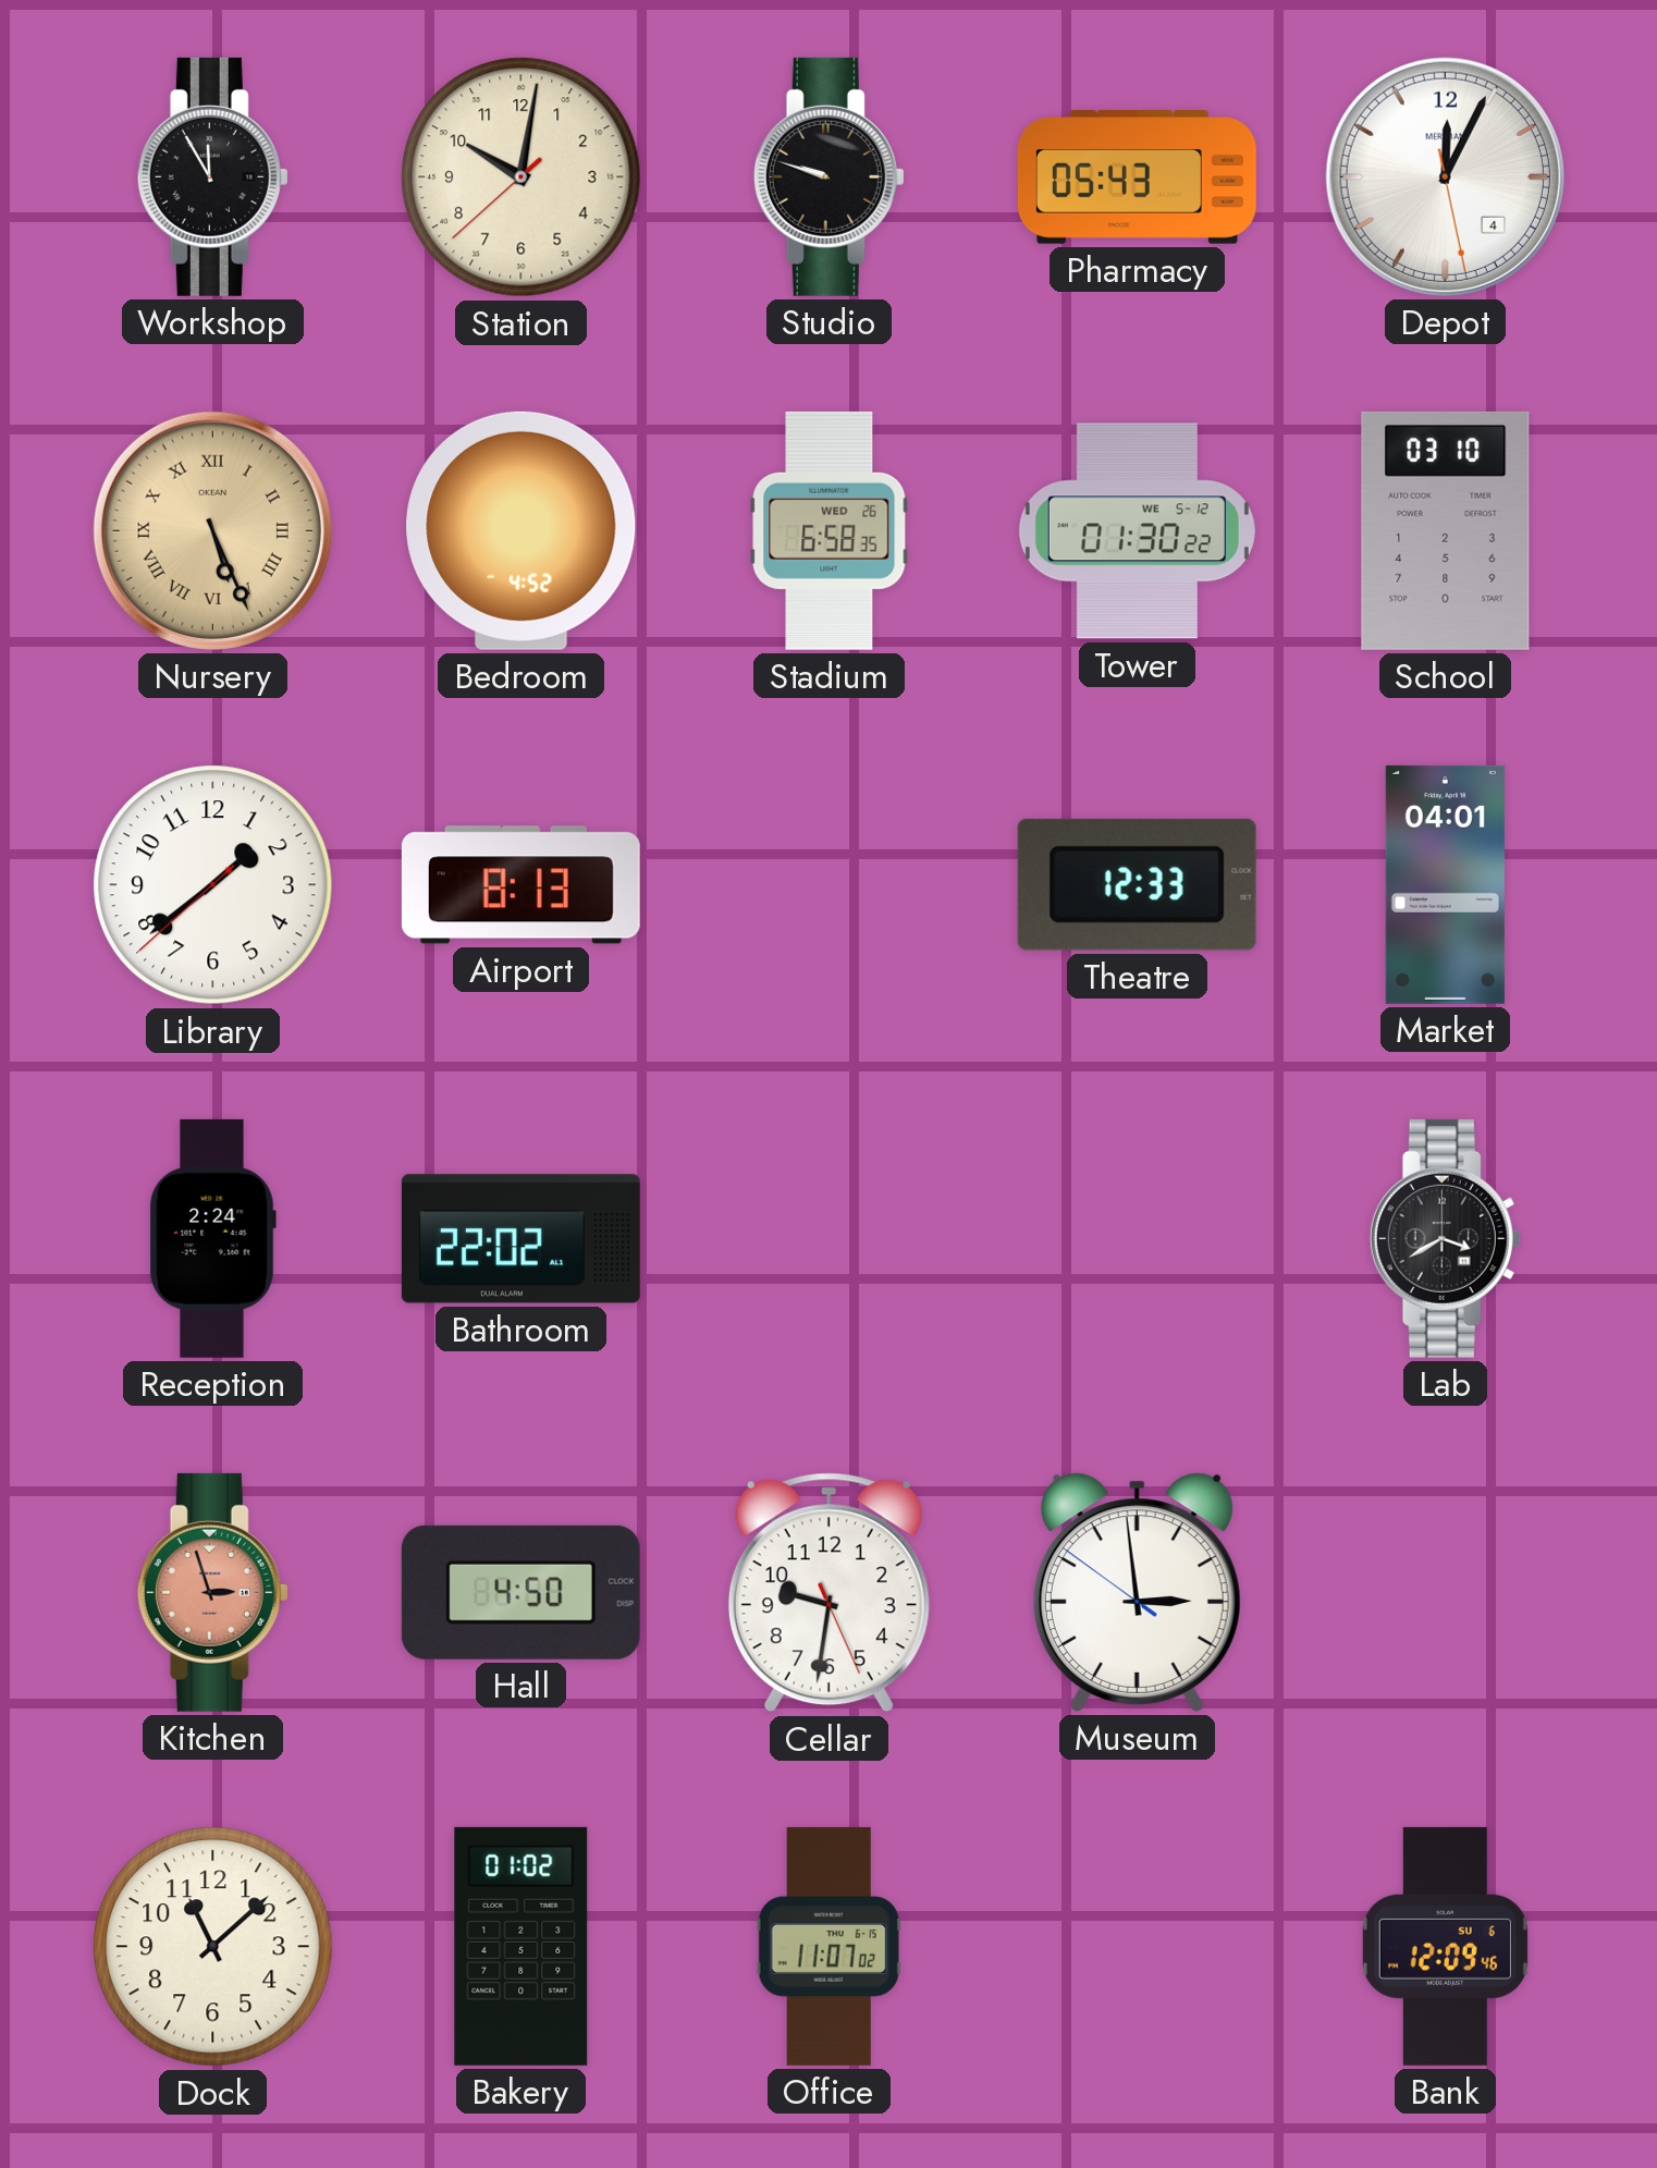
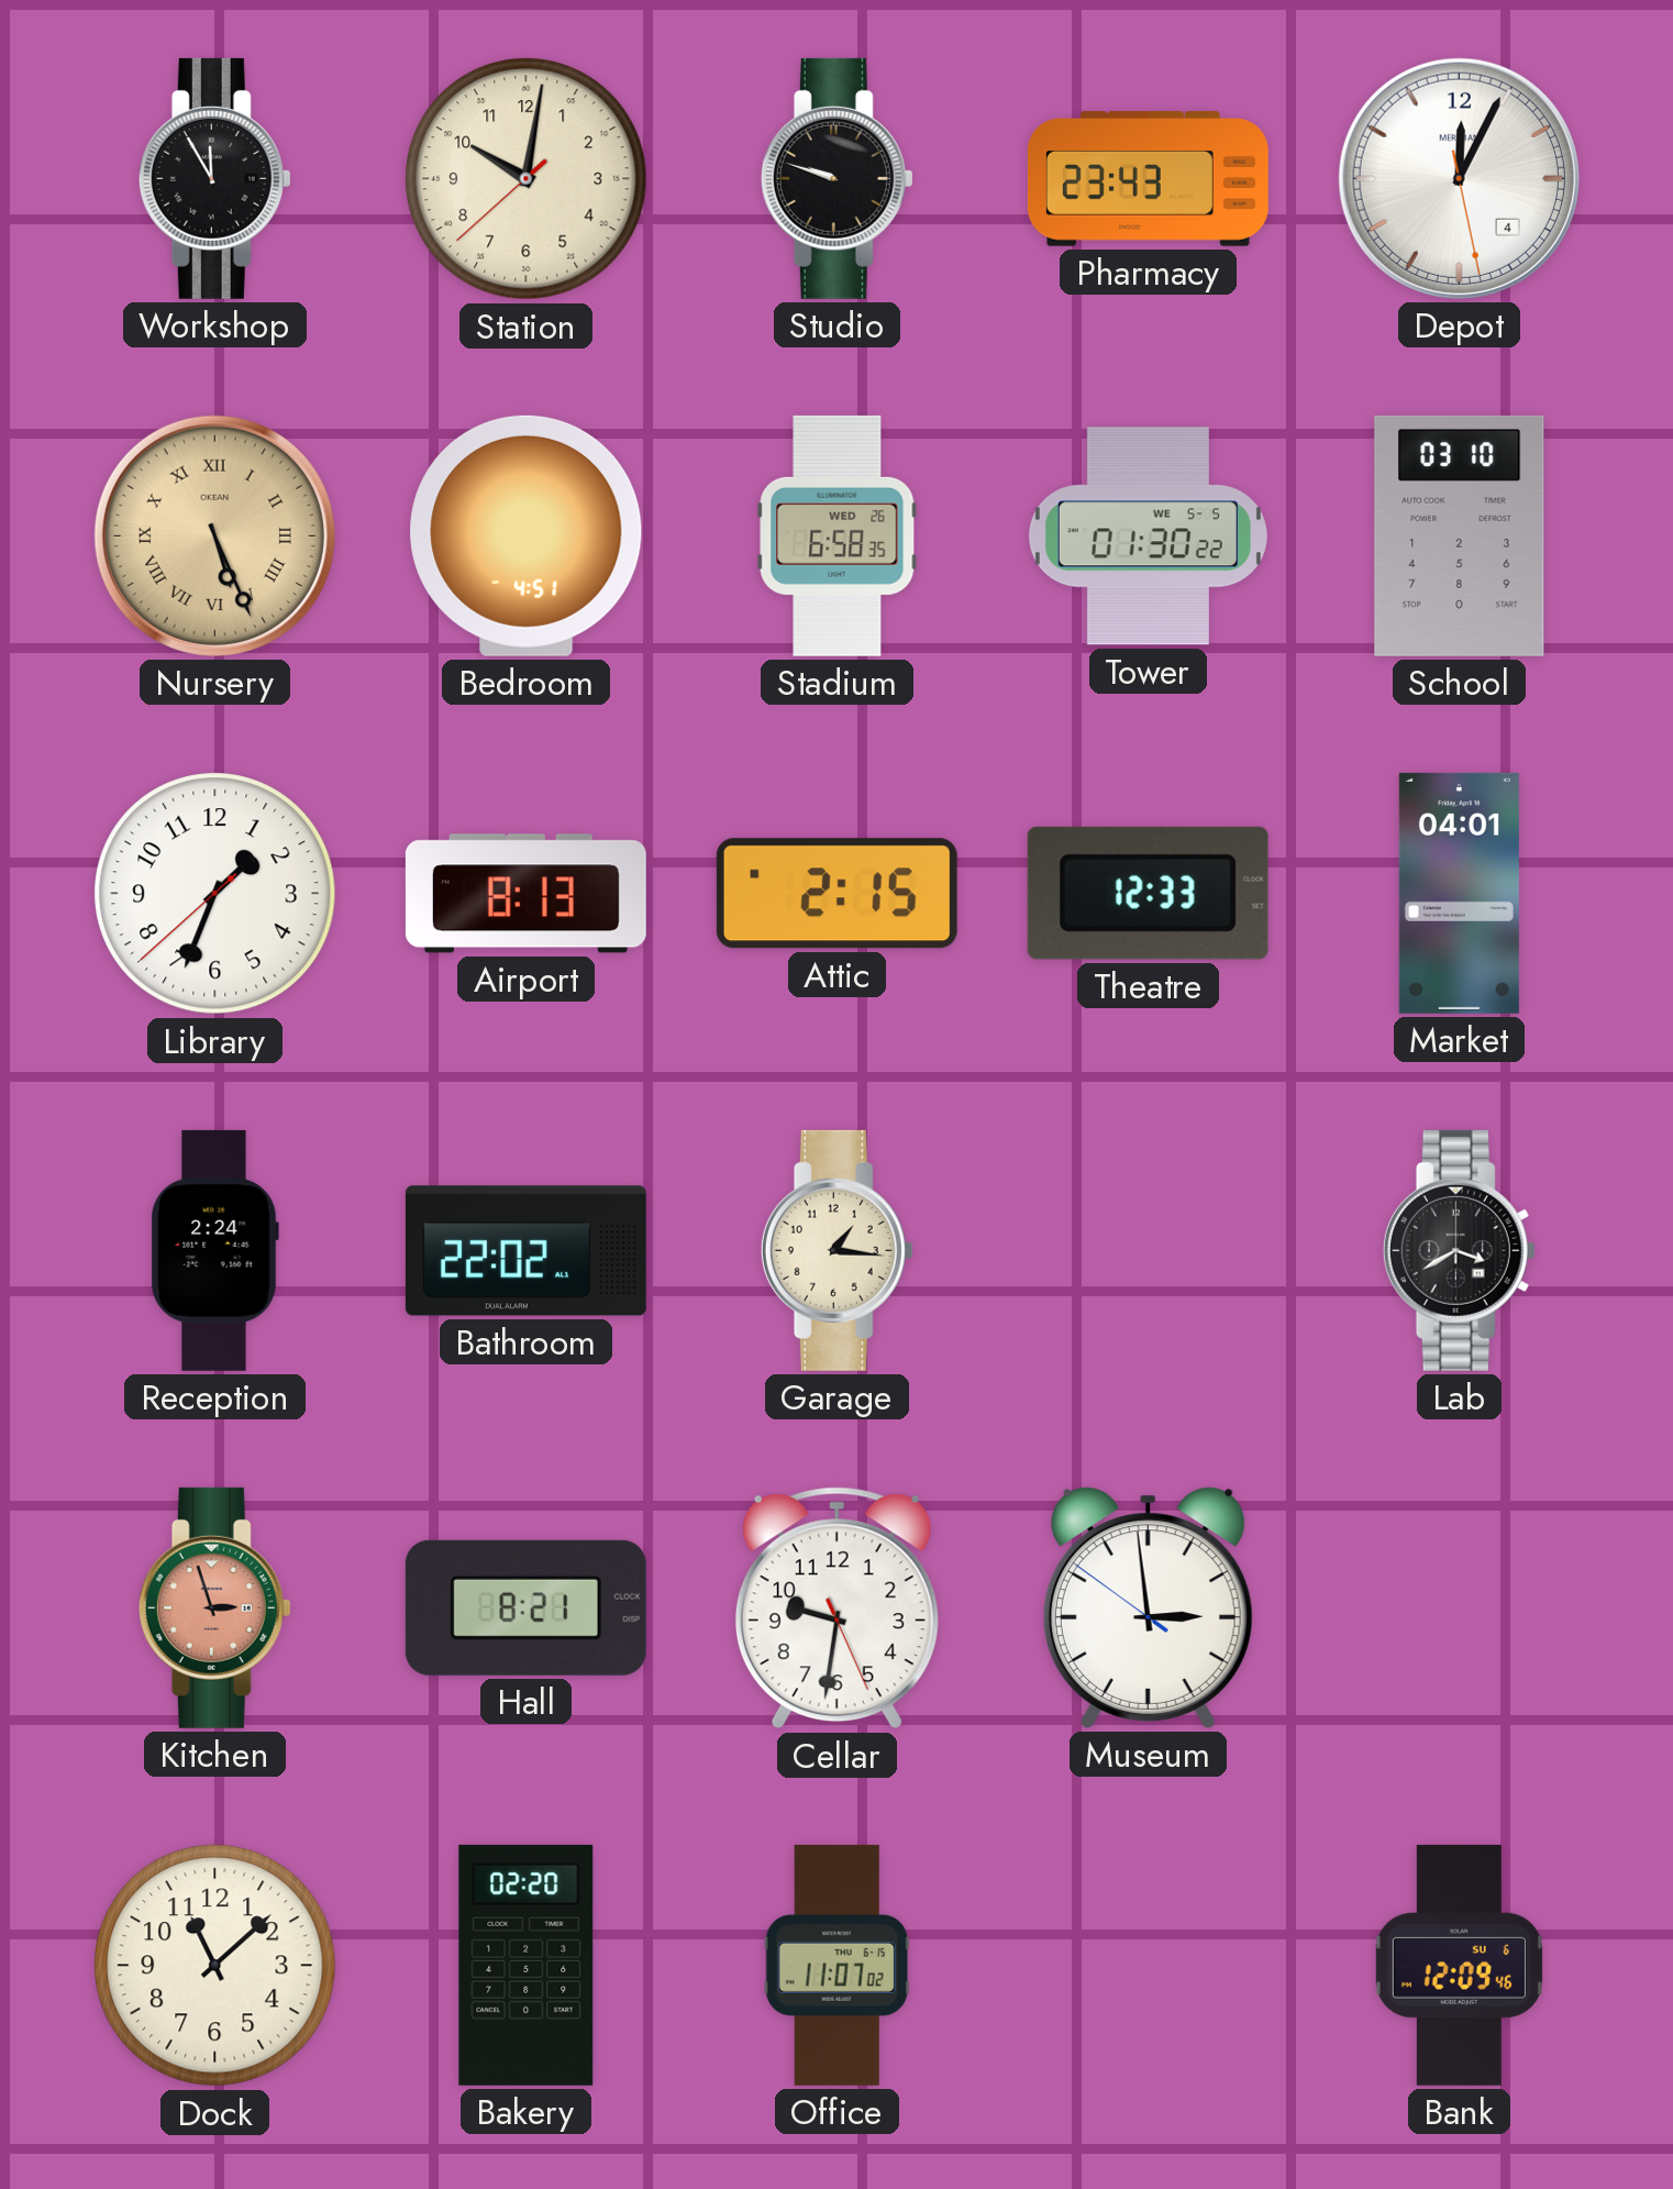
Pharmacy: 05:43 -> 23:43 (1148, 179)
Bedroom: 4:52 -> 4:51 (527, 535)
Tower date: WE 5-12 -> WE 5-5 (1148, 537)
Library: 1:38 -> 1:33 (215, 894)
Attic: none -> 2:15 (836, 894)
Garage: none -> 1:16 (836, 1250)
Hall: 4:50 -> 8:21 (525, 1607)
Bakery: 01:02 -> 02:20 (527, 1965)
